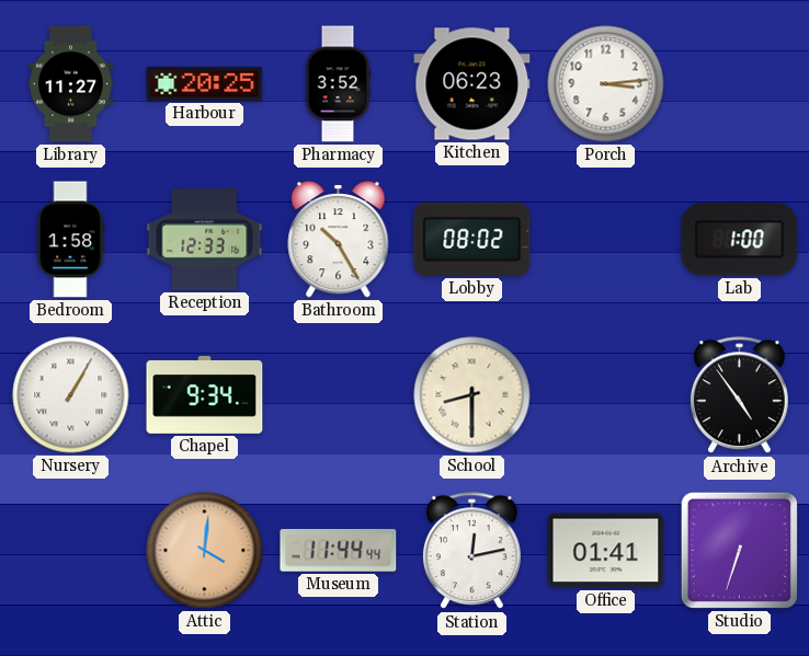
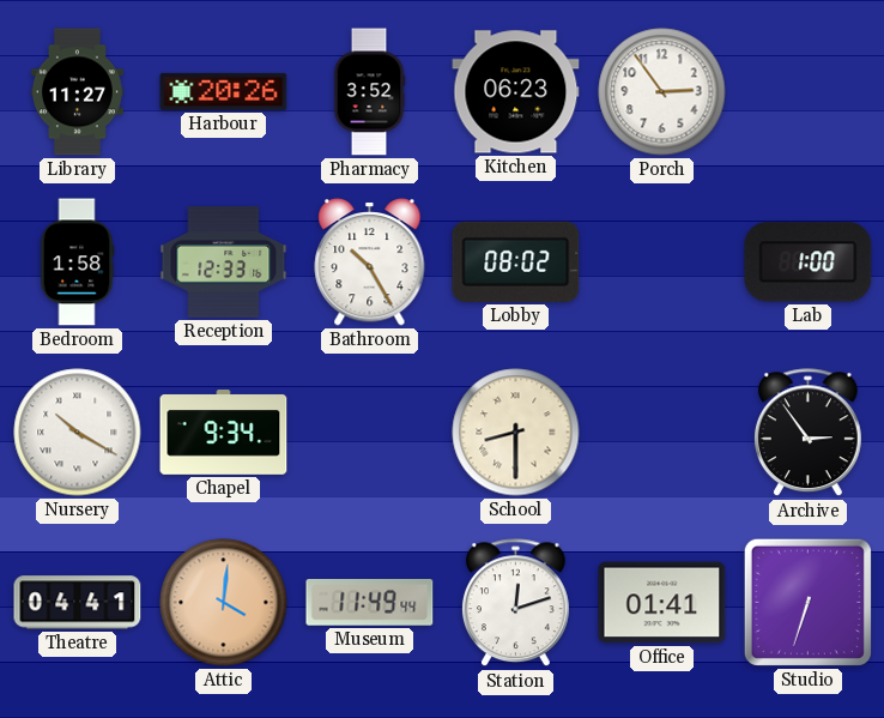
Harbour: 20:25 -> 20:26 (224, 91)
Porch: 3:14 -> 2:54 (662, 92)
Nursery: 1:05 -> 10:20 (78, 433)
Archive: 4:54 -> 2:54 (807, 433)
Theatre: none -> 04:41 (78, 603)
Museum: 11:44 -> 11:49 (370, 603)
Station: 12:13 -> 12:12 (515, 603)
